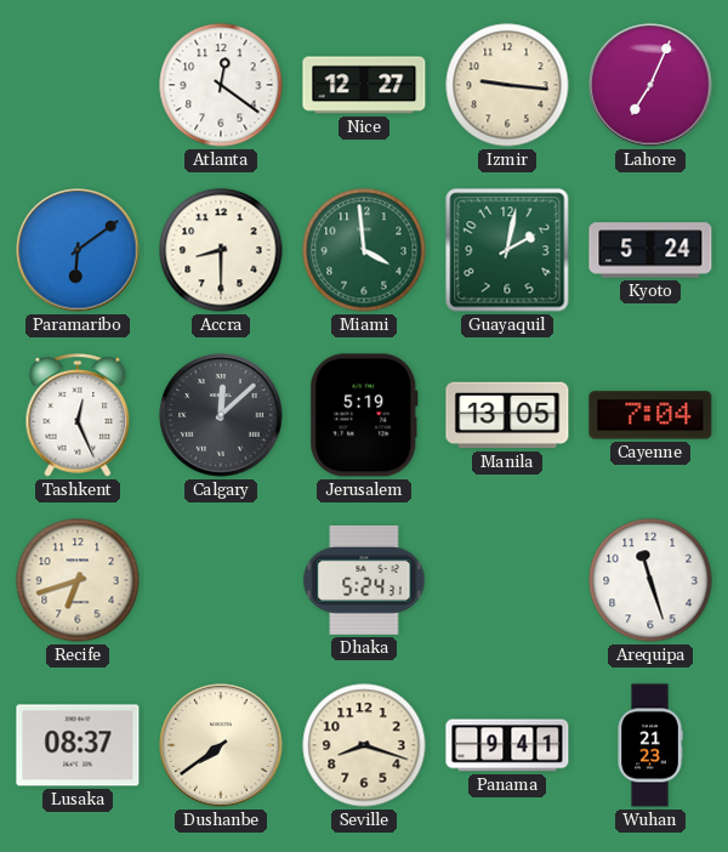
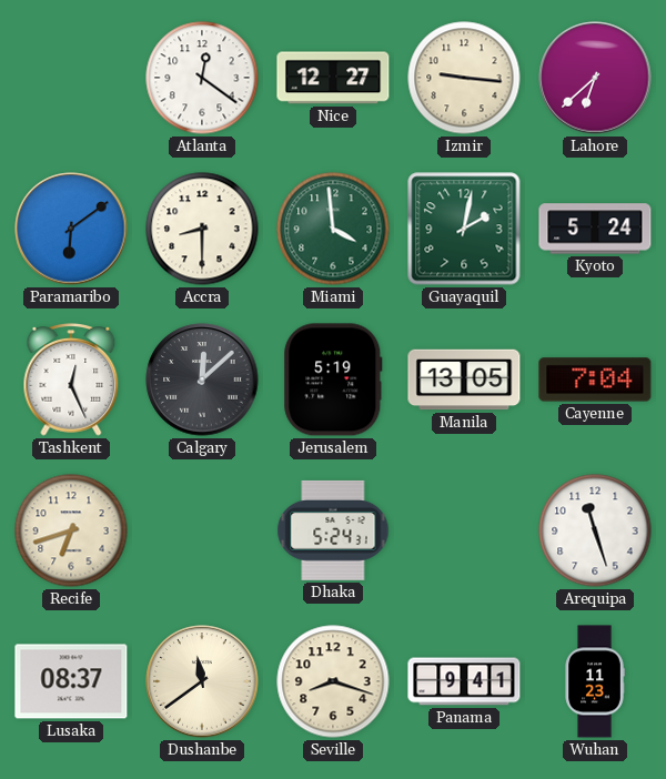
Lahore: 7:04 -> 6:38 (595, 78)
Dushanbe: 7:39 -> 11:39 (202, 681)
Wuhan: 21:23 -> 11:23 (595, 681)
